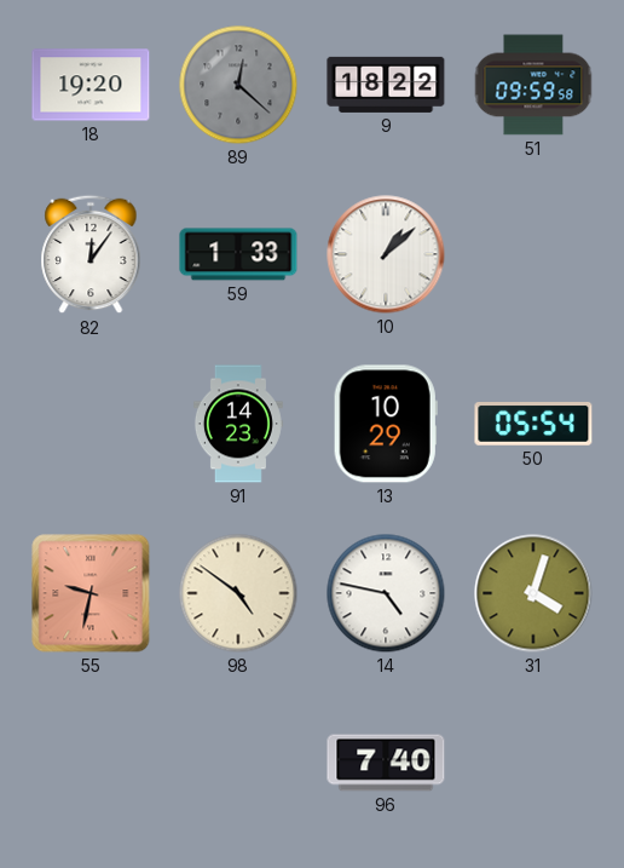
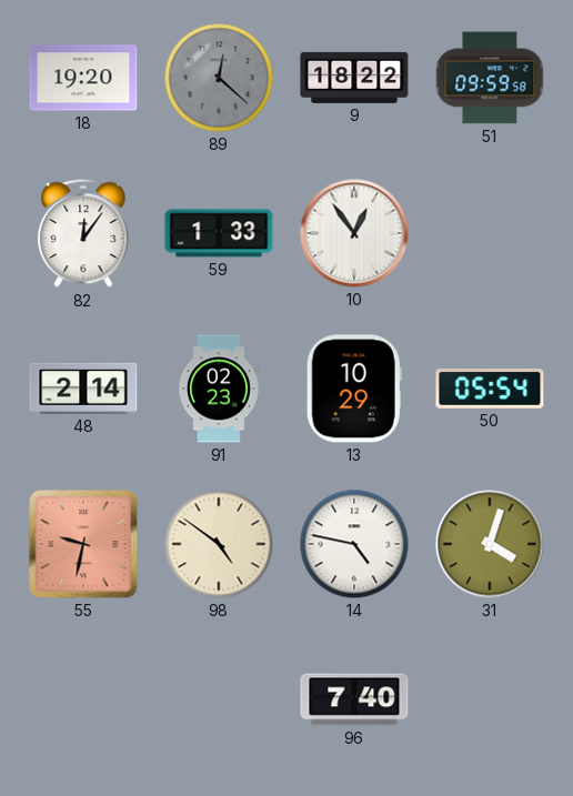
10: 1:08 -> 12:54 (354, 233)
48: none -> 2:14 (83, 389)
91: 14:23 -> 02:23 (219, 389)
